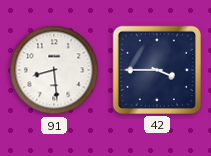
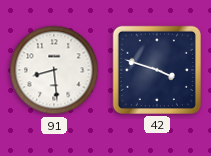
42: 3:45 -> 3:48 (157, 70)
